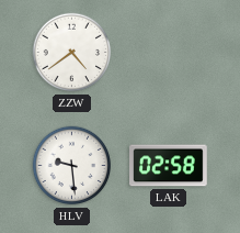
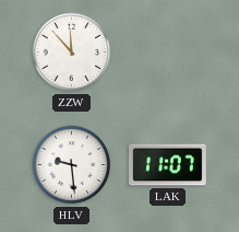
ZZW: 4:39 -> 11:53 (72, 53)
LAK: 02:58 -> 11:07 (168, 165)
